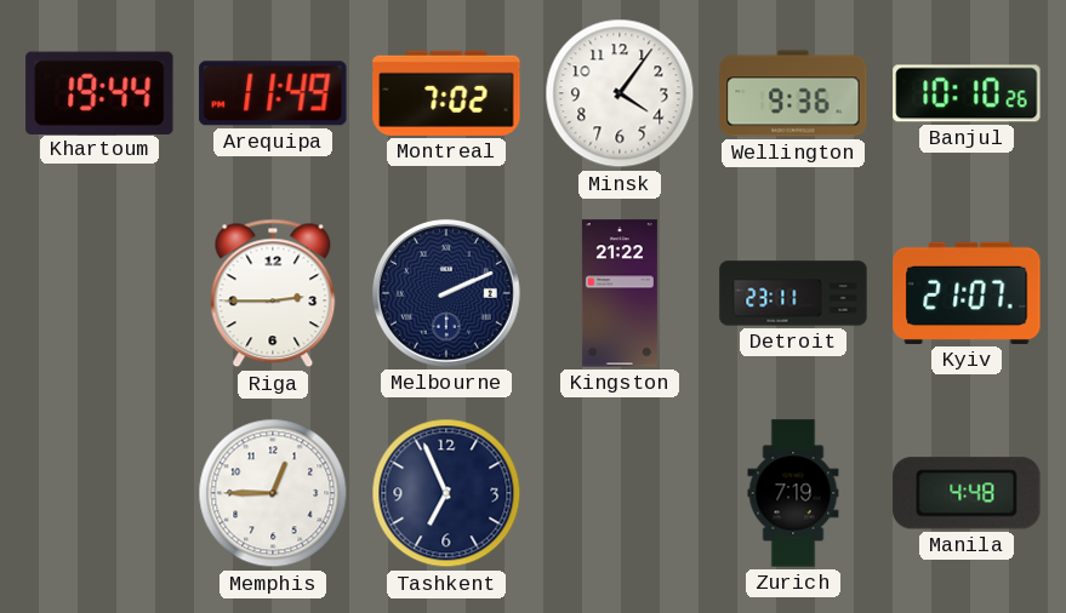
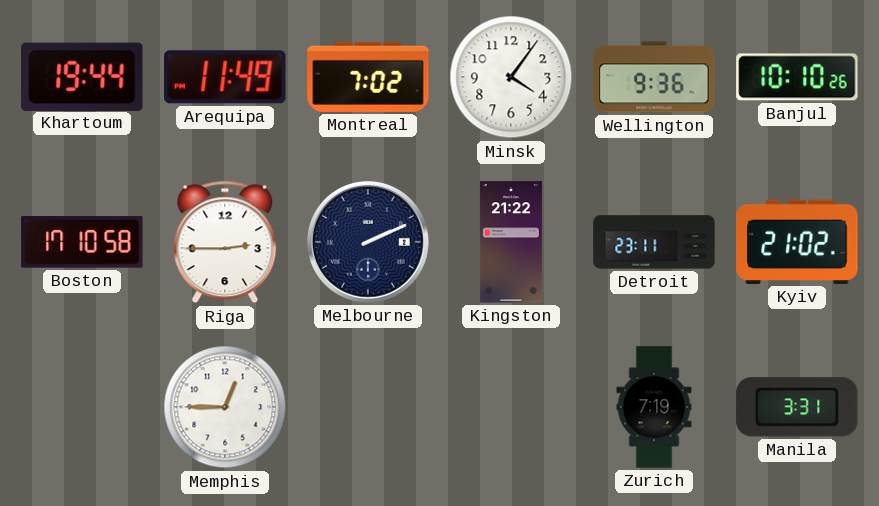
Boston: none -> 17:10 (82, 242)
Kyiv: 21:07 -> 21:02 (797, 242)
Tashkent: 6:56 -> none (446, 493)
Manila: 4:48 -> 3:31 (797, 407)
